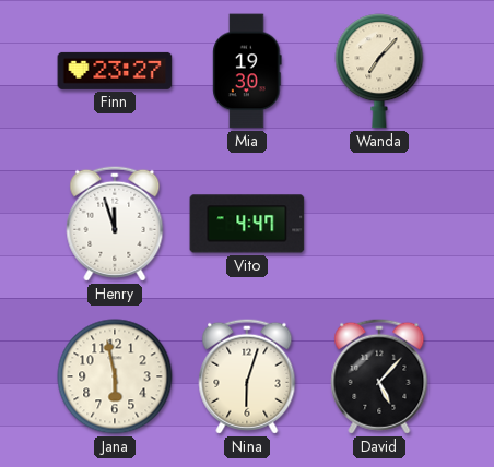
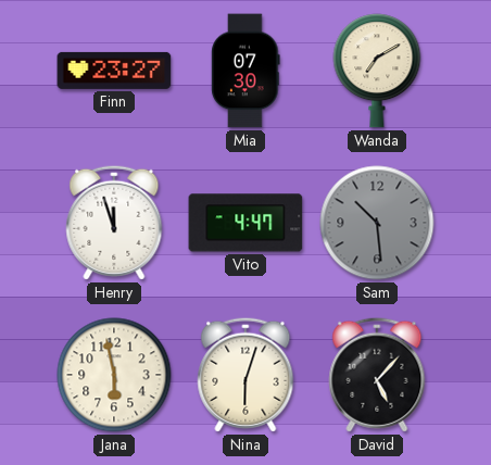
Mia: 19:30 -> 07:30 (246, 71)
Wanda: 7:07 -> 7:10 (377, 71)
Sam: none -> 10:29 (377, 223)
